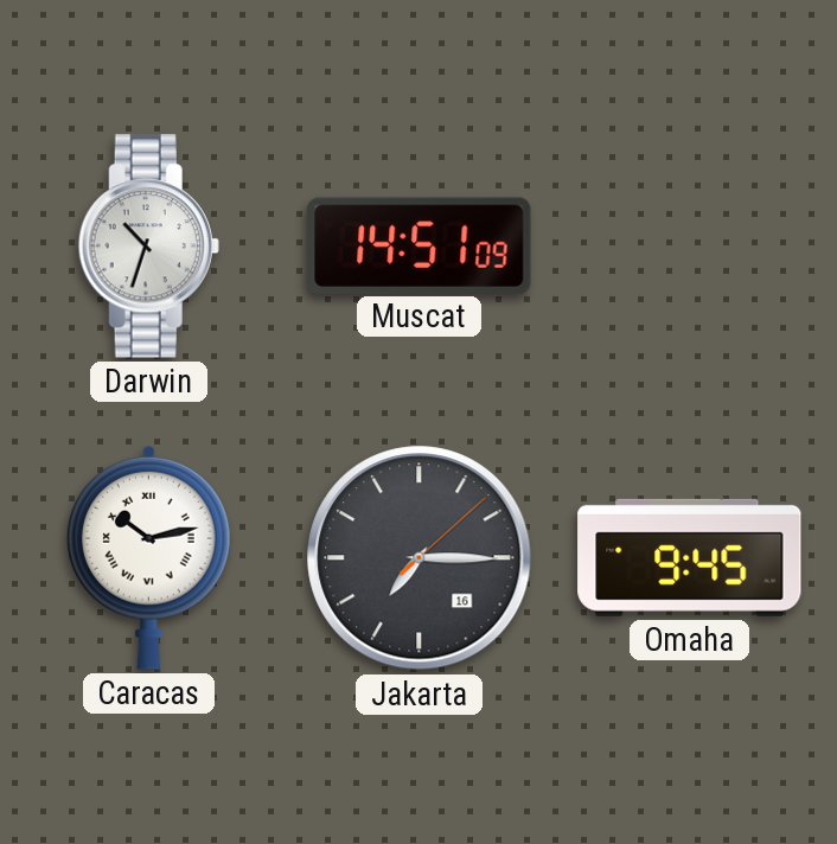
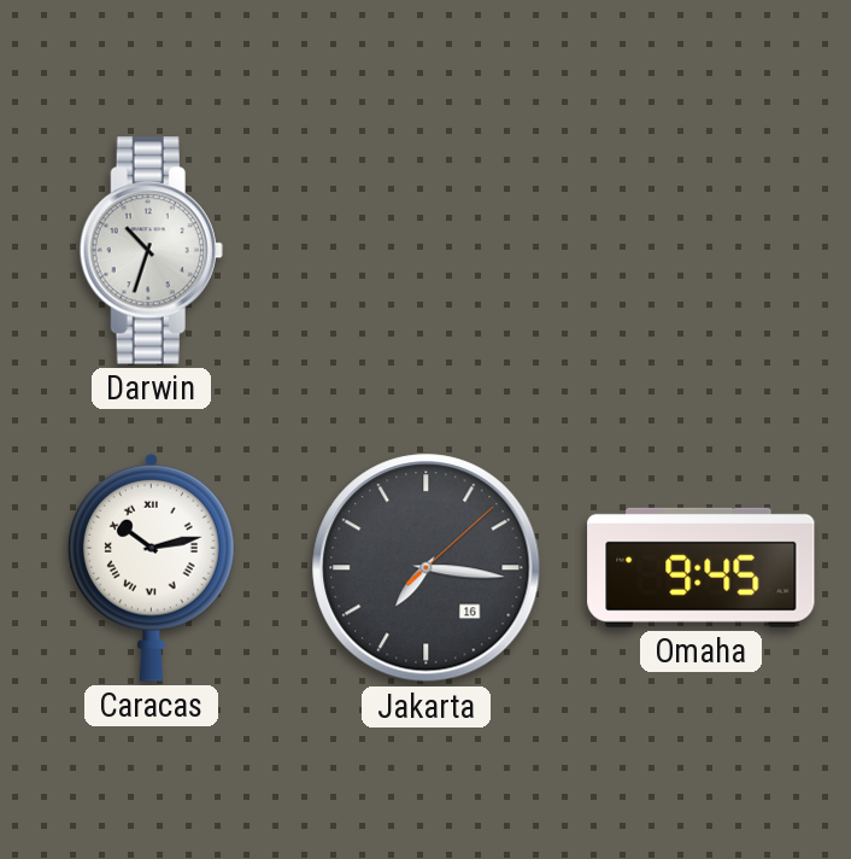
Muscat: 14:51 -> none (420, 245)
Jakarta: 7:15 -> 7:16 (427, 568)
